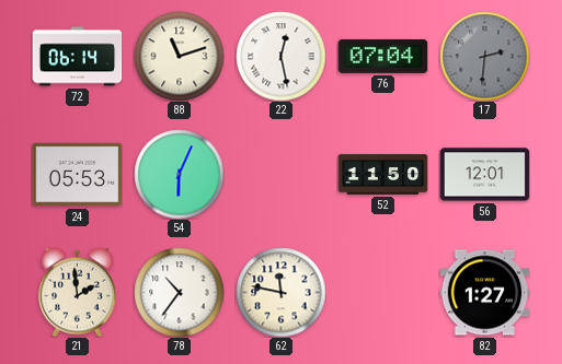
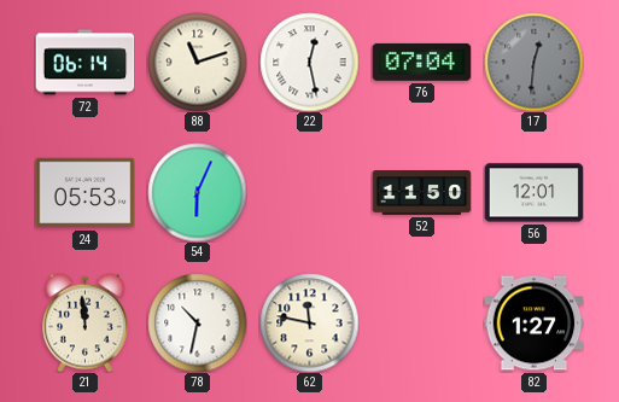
17: 2:31 -> 12:31 (533, 62)
21: 1:59 -> 11:59 (86, 322)
78: 10:36 -> 10:32 (197, 322)
